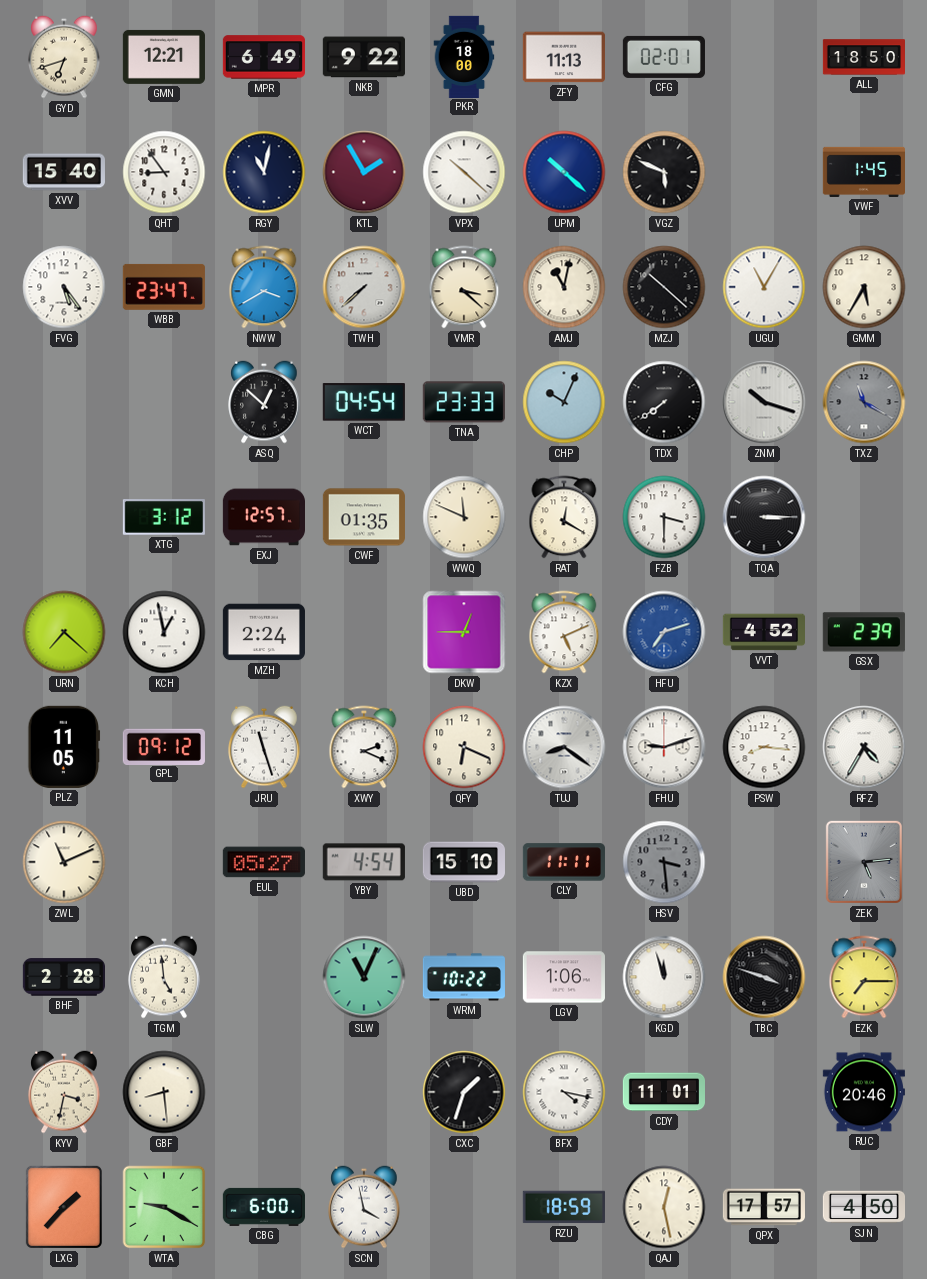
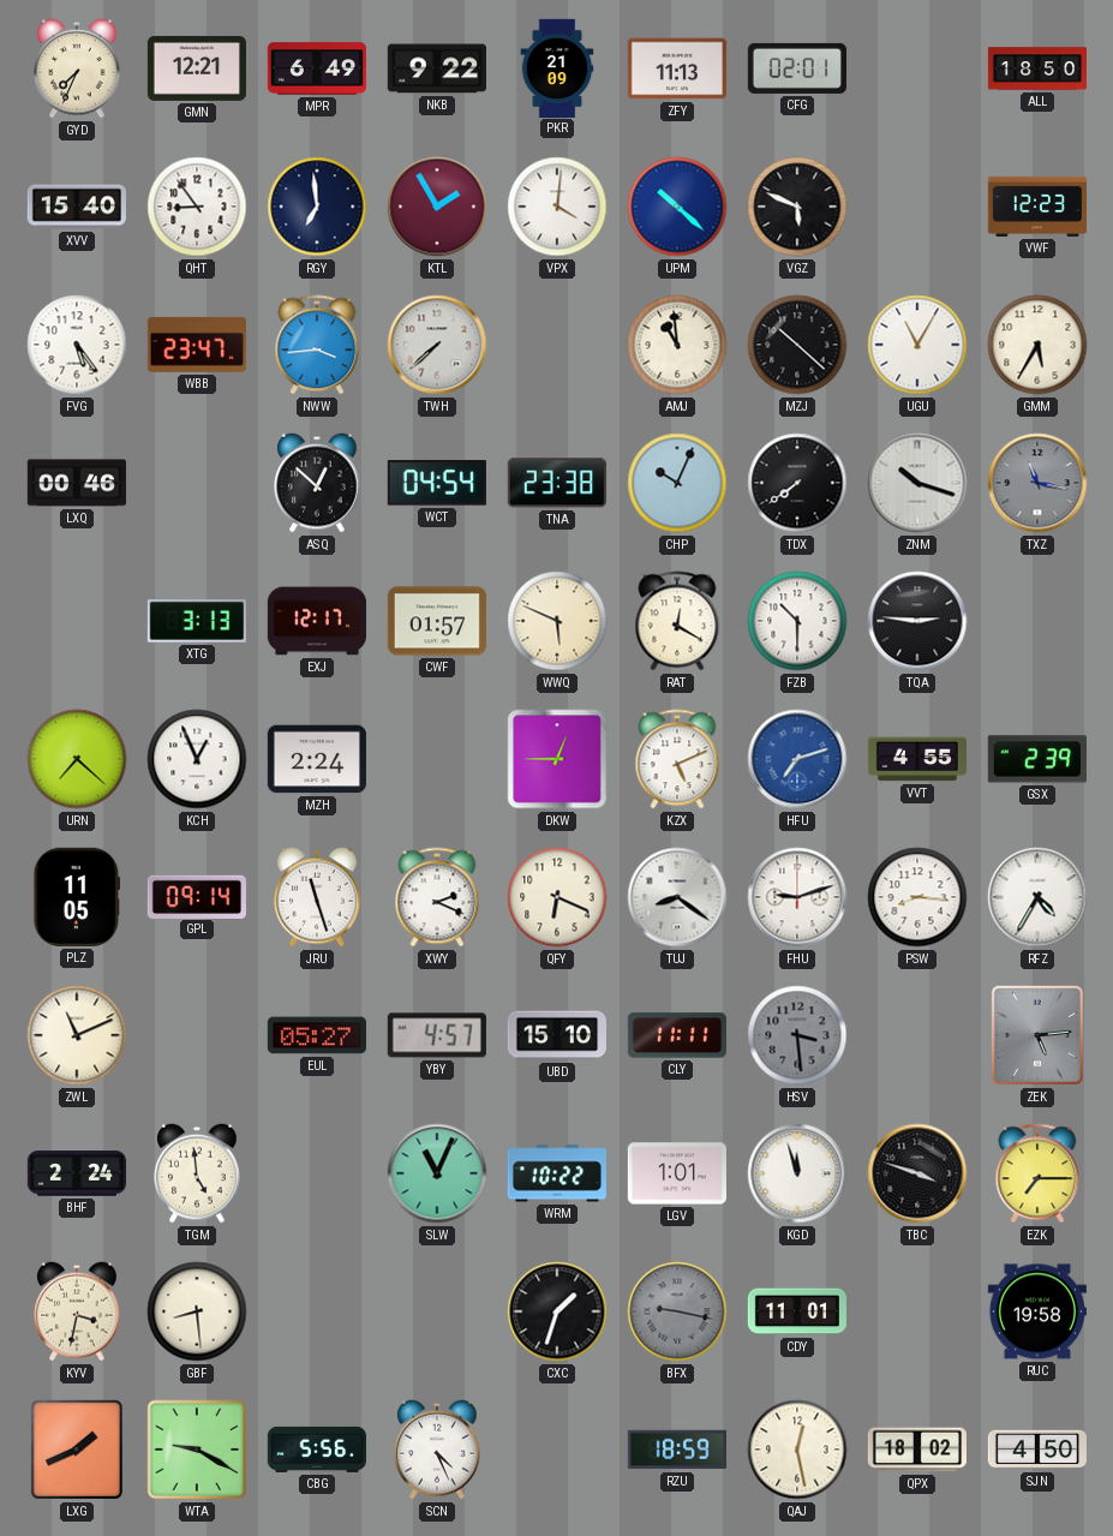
GYD: 6:42 -> 7:34 (77, 68)
PKR: 18:00 -> 21:09 (557, 67)
RGY: 11:02 -> 6:59 (317, 207)
VPX: 10:22 -> 4:01 (557, 207)
VWF: 1:45 -> 12:23 (1036, 207)
NWW: 3:40 -> 3:44 (317, 345)
VMR: 3:22 -> none (464, 287)
AMJ: 11:02 -> 10:59 (677, 345)
LXQ: none -> 00:46 (77, 483)
TNA: 23:33 -> 23:38 (557, 483)
TXZ: 11:20 -> 11:17 (1037, 483)
XTG: 3:12 -> 3:13 (197, 622)
EXJ: 12:57 -> 12:17 (316, 621)
CWF: 01:35 -> 01:57 (437, 621)
WWQ: 11:49 -> 5:49 (557, 621)
FZB: 3:30 -> 10:30 (797, 621)
TQA: 3:15 -> 2:46 (917, 621)
KCH: 12:58 -> 12:56 (197, 759)
VVT: 4:52 -> 4:55 (916, 759)
GPL: 09:12 -> 09:14 (197, 896)
YBY: 4:54 -> 4:57 (437, 1035)
BHF: 2:28 -> 2:24 (76, 1173)
LGV: 1:06 -> 1:01 (677, 1173)
BFX: 4:17 -> 9:17 (677, 1311)
BFX dial: white -> grey (677, 1311)
RUC: 20:46 -> 19:58 (1037, 1311)
LXG: 1:37 -> 1:41 (77, 1450)
CBG: 6:00 -> 5:56 (316, 1450)
SCN: 3:58 -> 4:26 (437, 1450)
QPX: 17:57 -> 18:02 (917, 1450)
